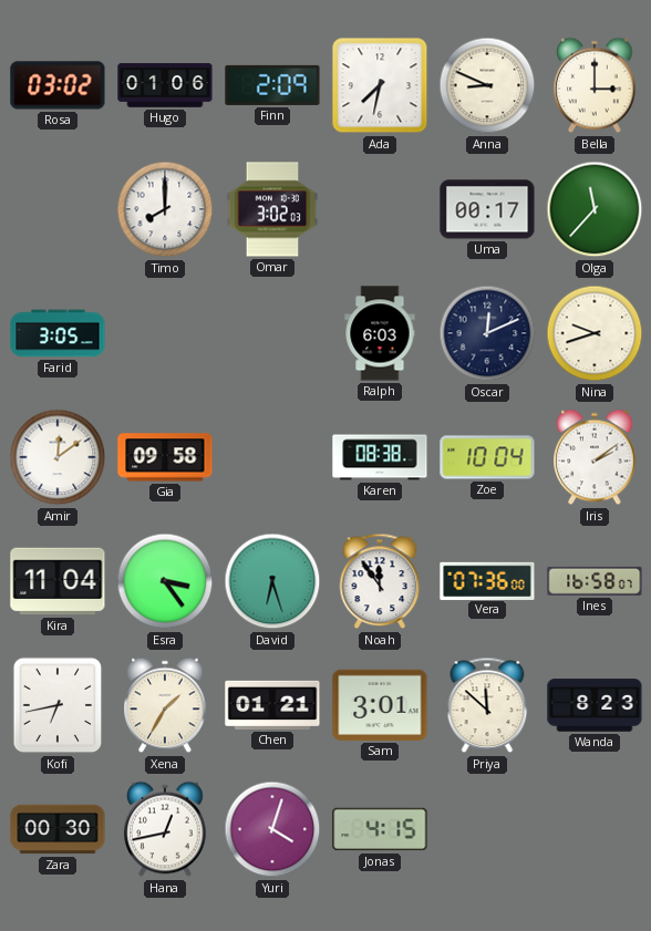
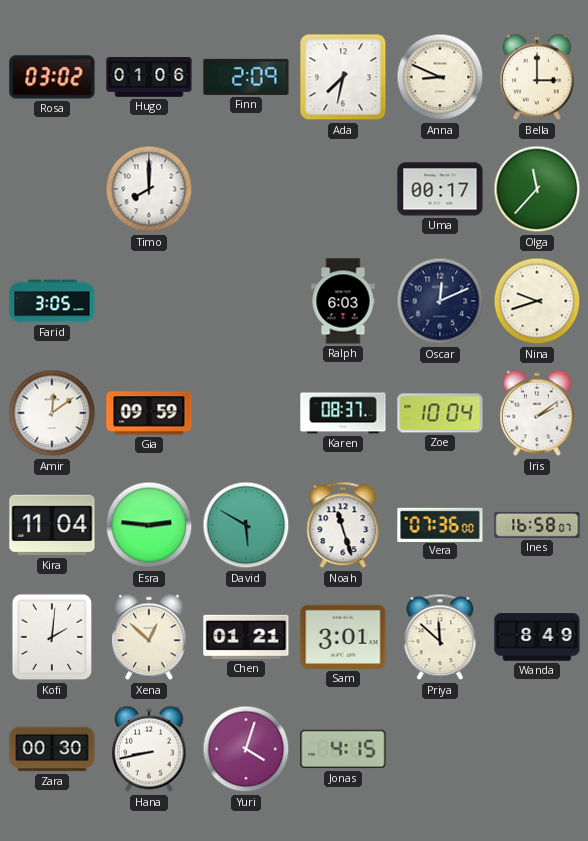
Omar: 3:02 -> none (272, 209)
Gia: 09:58 -> 09:59 (149, 413)
Karen: 08:38 -> 08:37 (343, 413)
Esra: 3:24 -> 2:46 (149, 525)
David: 6:27 -> 5:50 (246, 525)
Noah: 11:54 -> 11:27 (343, 525)
Kofi: 6:43 -> 2:01 (52, 637)
Xena: 1:35 -> 12:52 (149, 637)
Wanda: 8:23 -> 8:49 (537, 637)
Hana: 12:43 -> 8:43 (149, 749)
